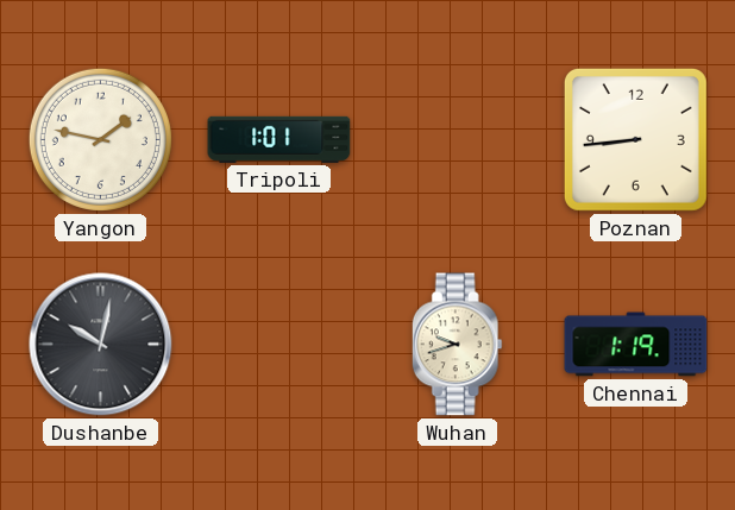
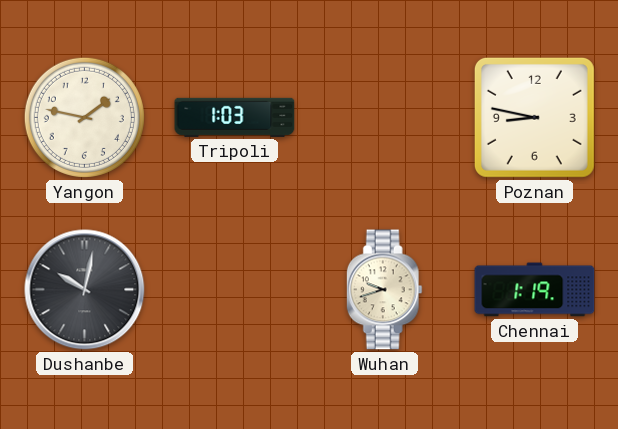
Tripoli: 1:01 -> 1:03 (235, 117)
Poznan: 8:44 -> 8:47 (534, 117)
